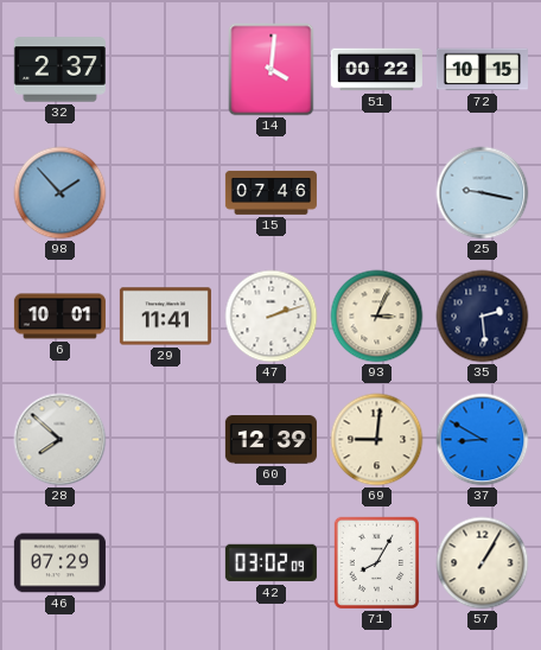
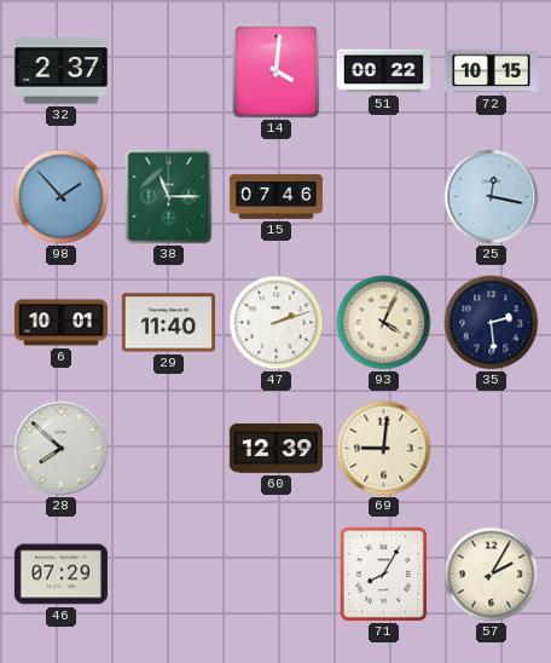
38: none -> 11:15 (169, 197)
25: 9:17 -> 12:17 (492, 197)
29: 11:41 -> 11:40 (168, 323)
93: 3:04 -> 4:04 (384, 323)
37: 8:50 -> none (483, 440)
42: 03:02 -> none (270, 563)
57: 1:05 -> 2:05 (492, 575)
